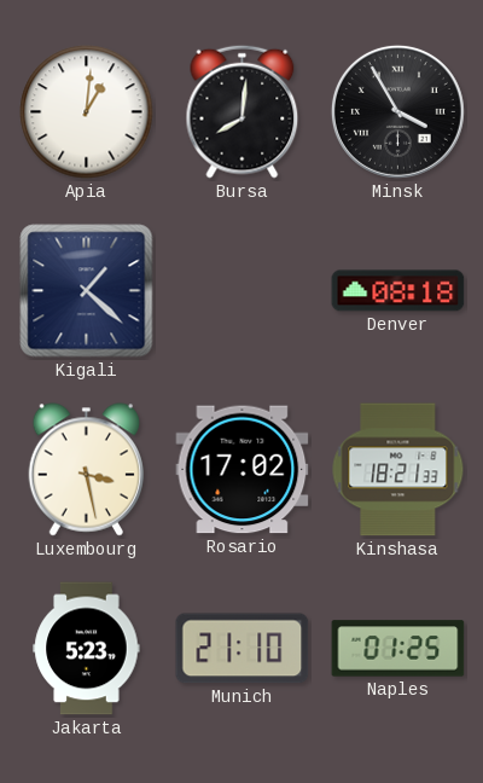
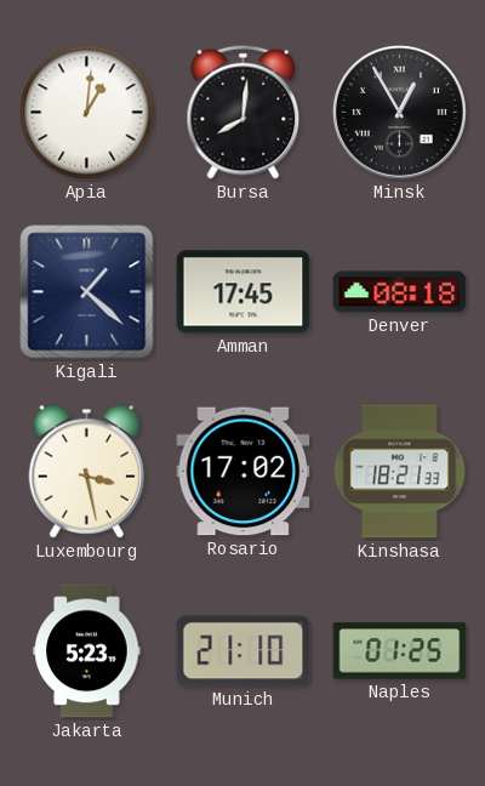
Minsk: 3:55 -> 12:55 (399, 112)
Amman: none -> 17:45 (244, 292)
